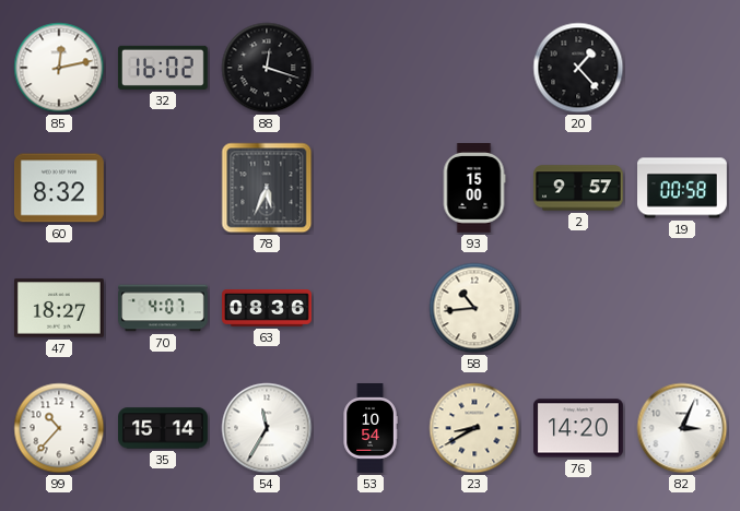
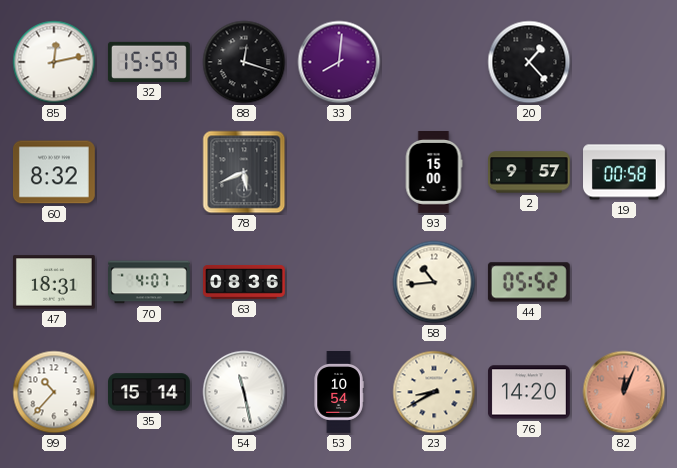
32: 16:02 -> 15:59 (149, 62)
33: none -> 8:01 (339, 62)
78: 5:34 -> 5:41 (244, 172)
47: 18:27 -> 18:31 (55, 282)
44: none -> 05:52 (529, 282)
54: 11:35 -> 11:28 (244, 392)
82: 3:04 -> 12:04 (624, 392)
82 dial: white -> salmon (624, 392)
